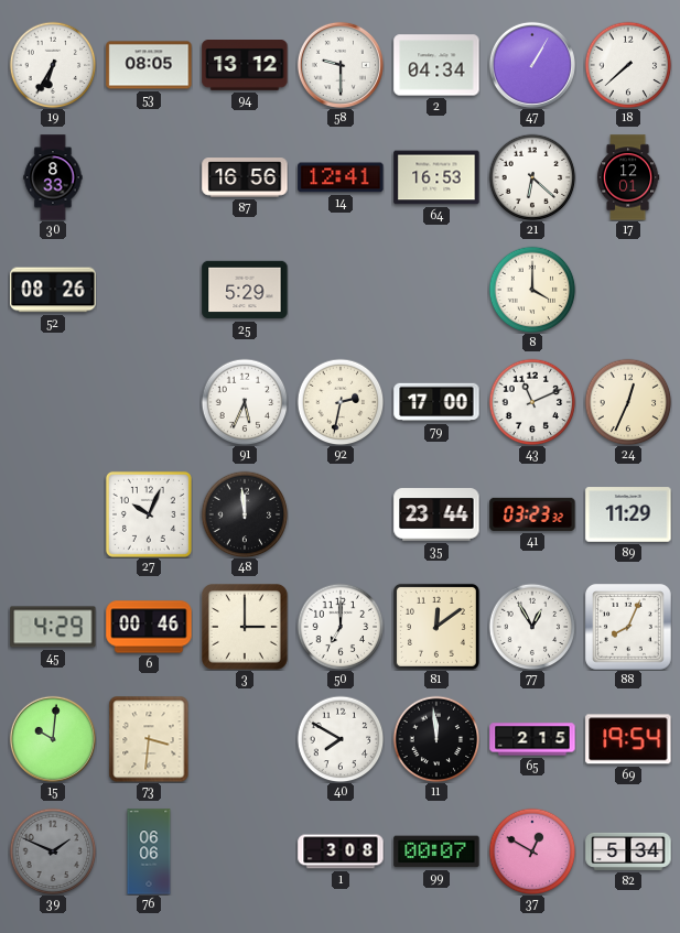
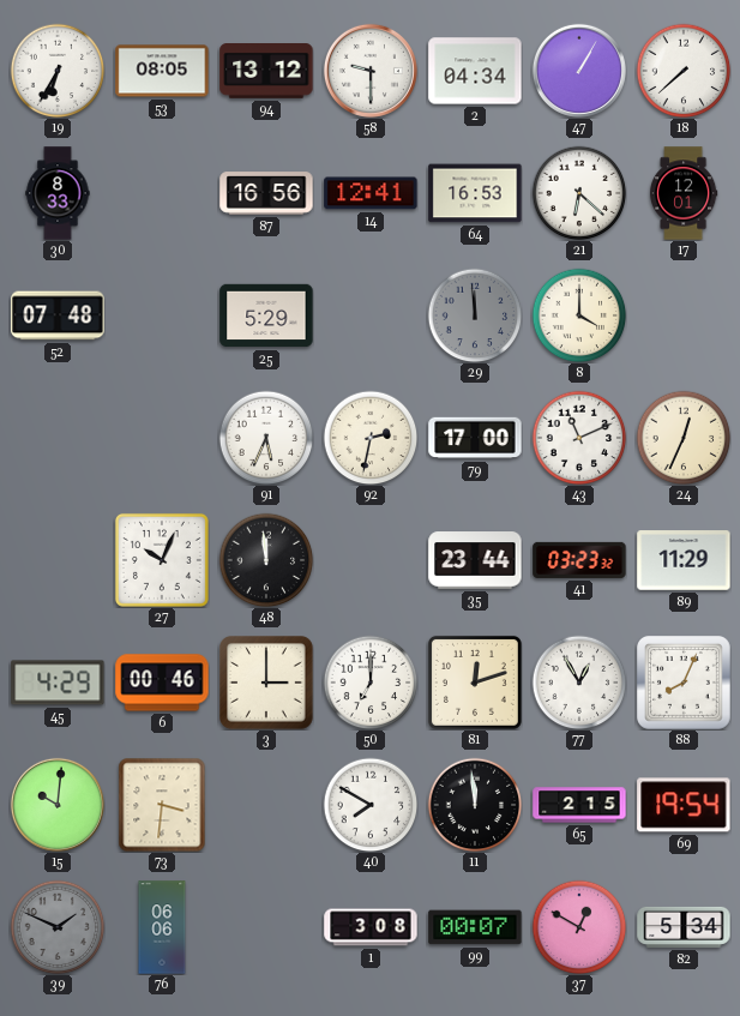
52: 08:26 -> 07:48 (58, 315)
29: none -> 11:59 (475, 315)
81: 12:09 -> 12:12 (475, 683)
